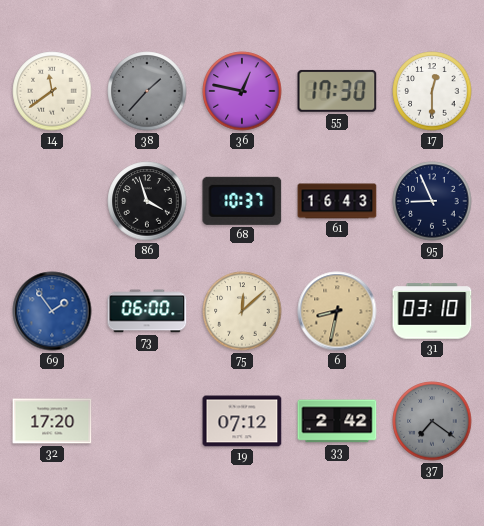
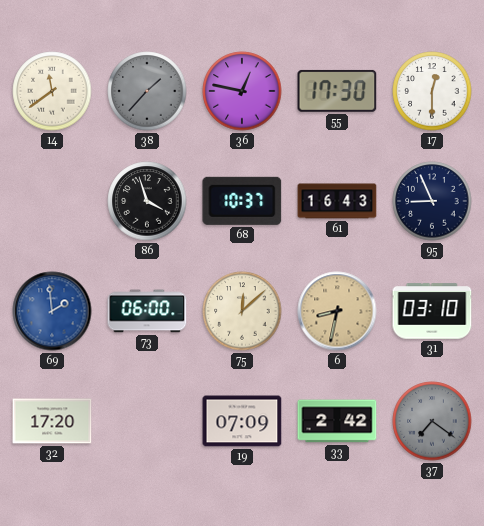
69: 1:54 -> 1:59 (52, 311)
19: 07:12 -> 07:09 (242, 421)
